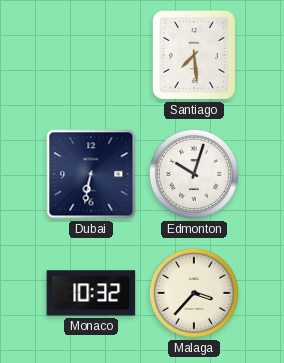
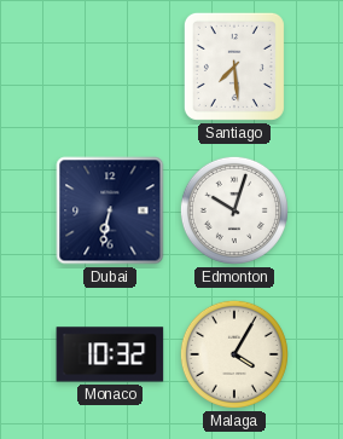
Malaga: 3:37 -> 4:05 (234, 354)
